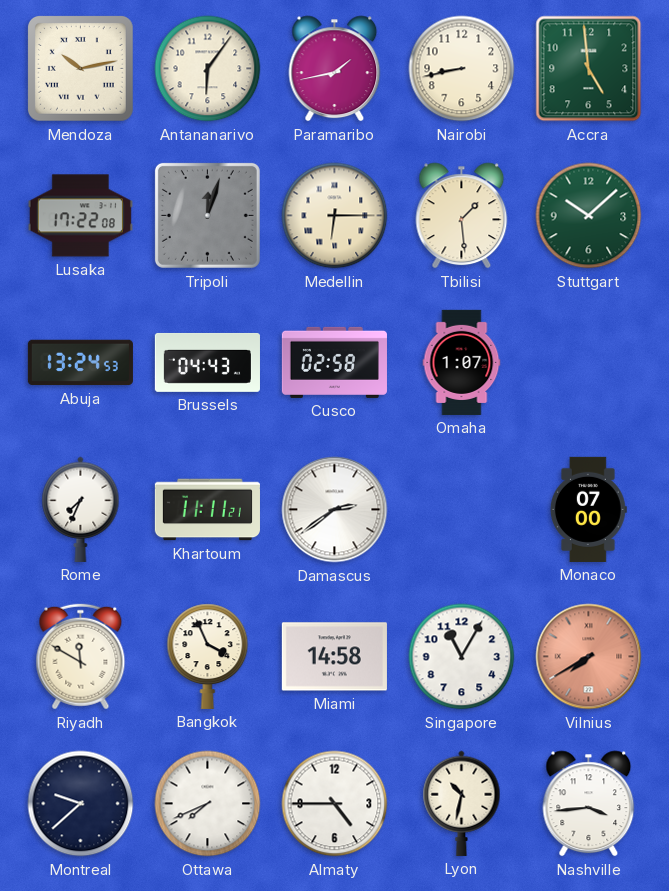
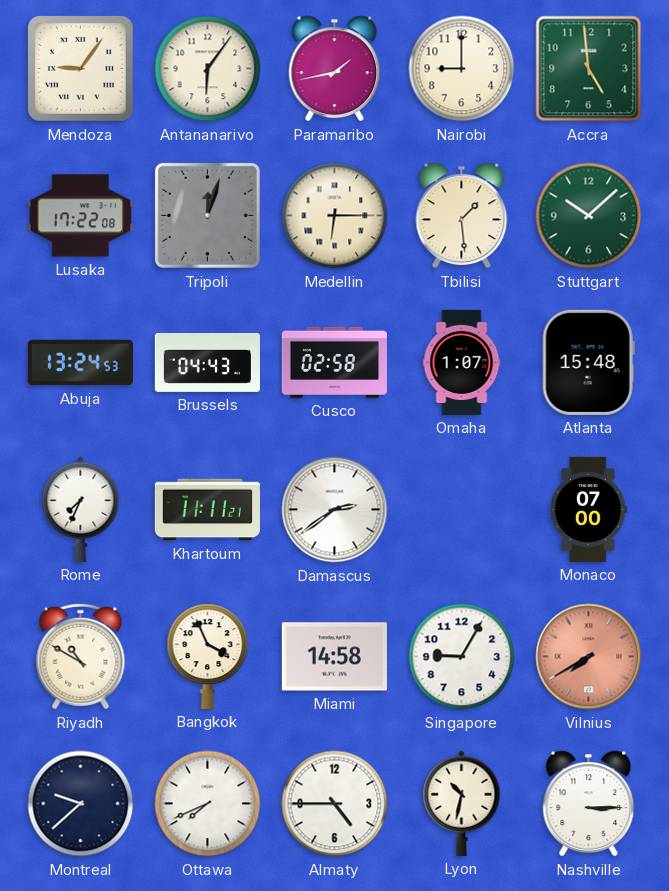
Mendoza: 10:13 -> 9:06 (80, 68)
Nairobi: 8:43 -> 9:00 (462, 69)
Atlanta: none -> 15:48 (588, 362)
Riyadh: 11:50 -> 10:50 (81, 657)
Singapore: 11:05 -> 9:05 (462, 657)
Nashville: 3:44 -> 3:15 (589, 804)
